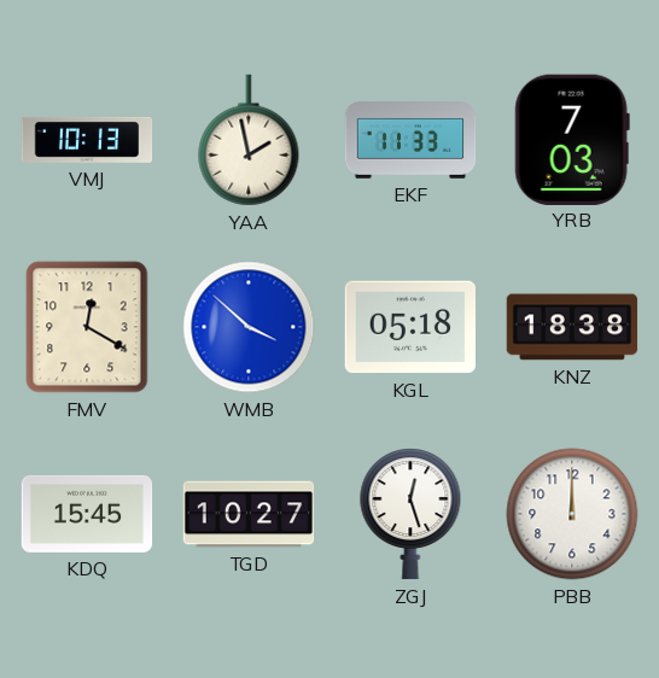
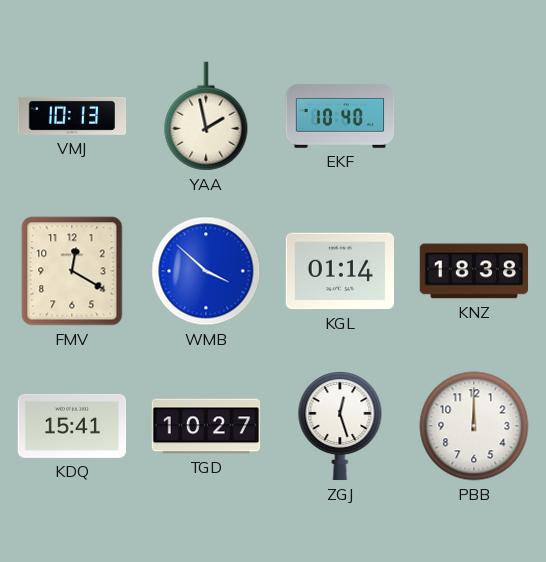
EKF: 11:33 -> 10:40 (340, 116)
YRB: 7:03 -> none (572, 139)
KGL: 05:18 -> 01:14 (340, 271)
KDQ: 15:45 -> 15:41 (72, 426)
